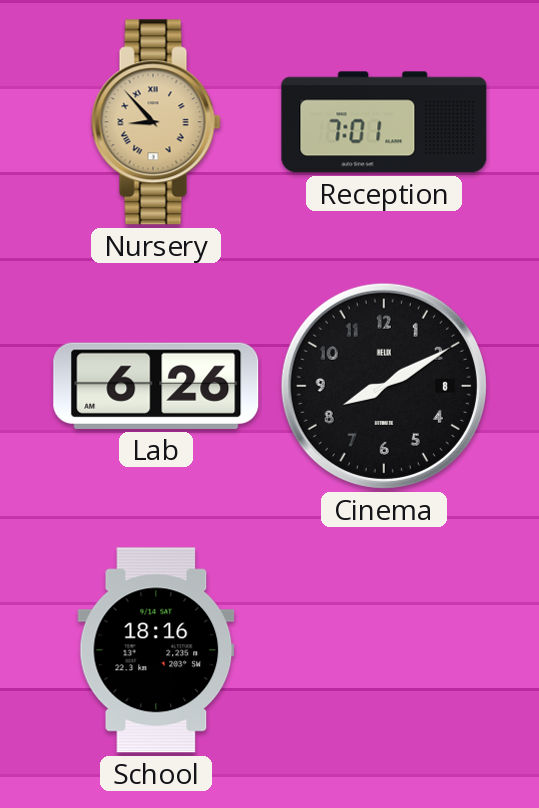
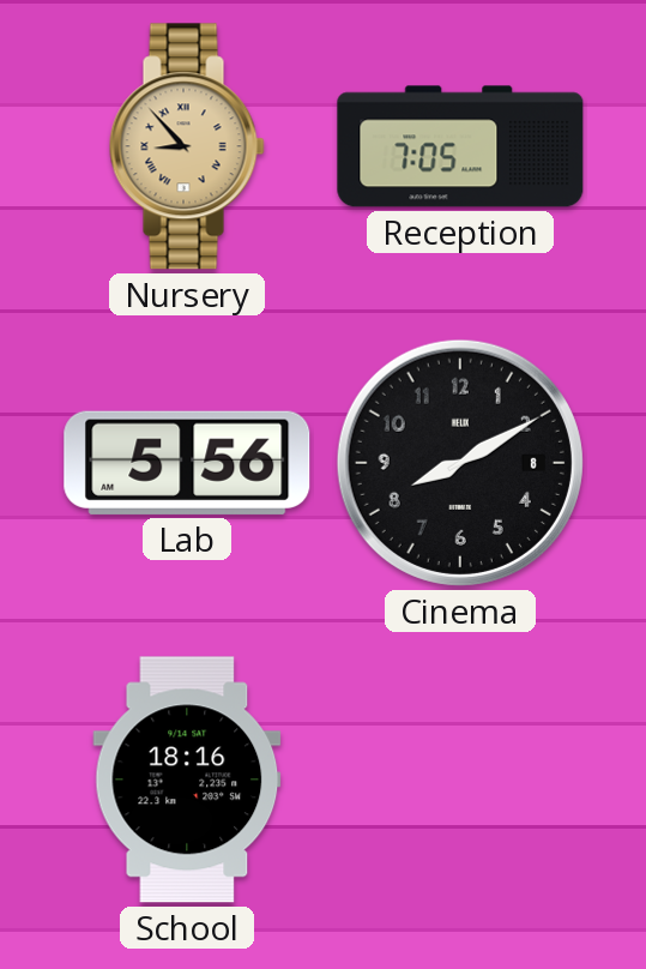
Reception: 7:01 -> 7:05 (460, 146)
Lab: 6:26 -> 5:56 (187, 463)
